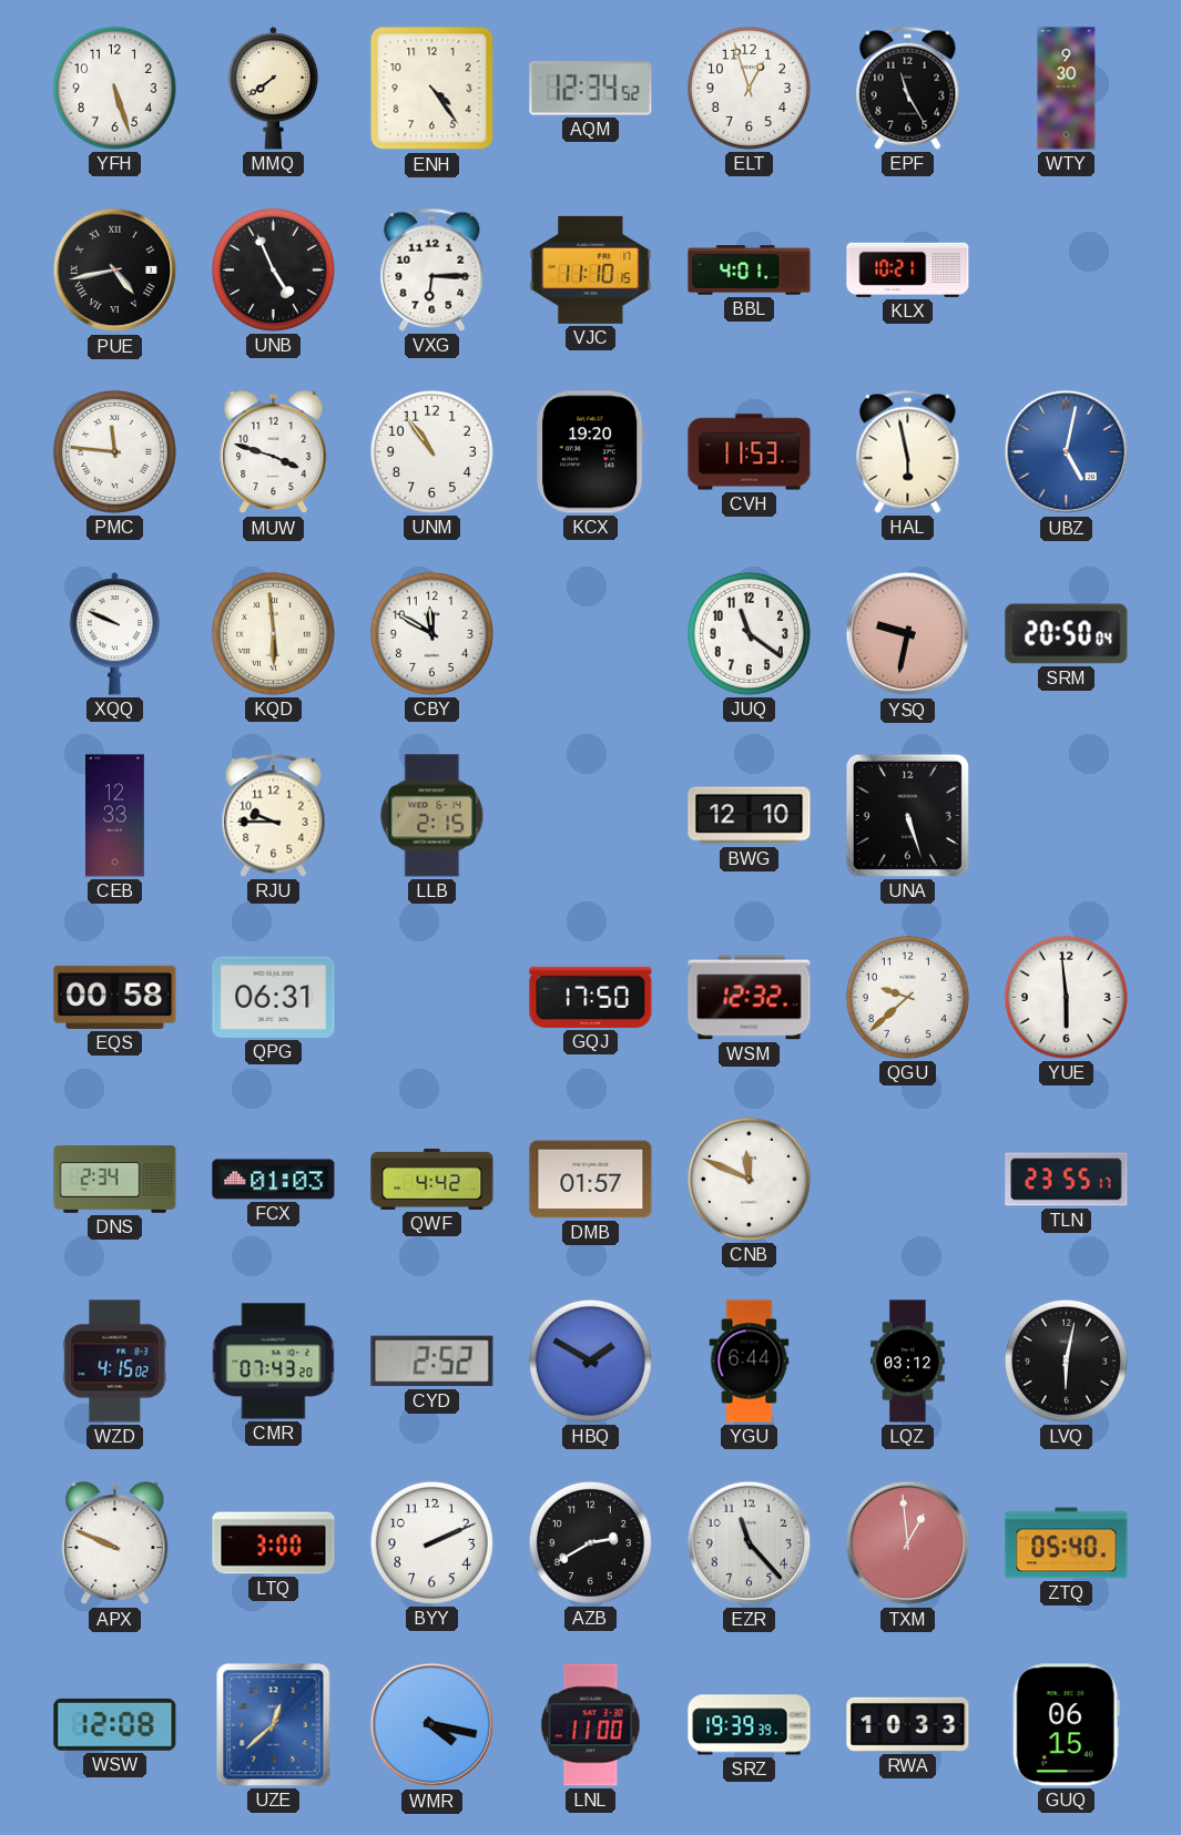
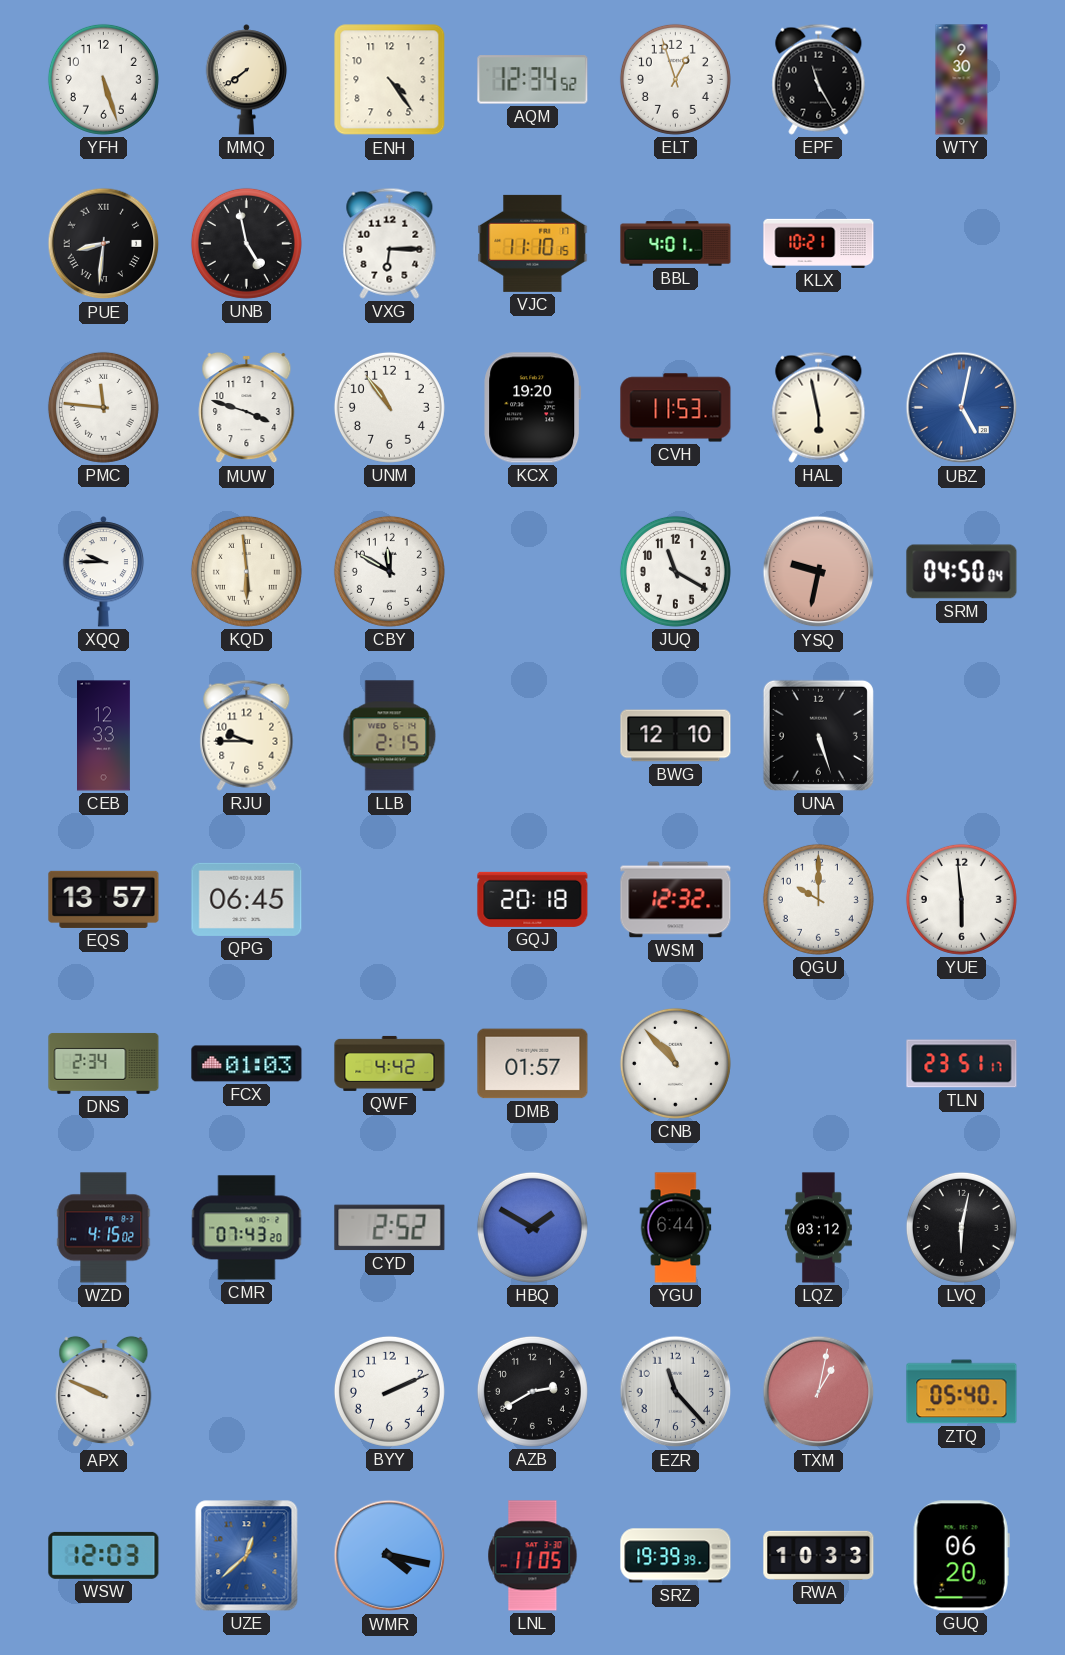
PUE: 4:43 -> 8:31 (104, 244)
UNB: 4:56 -> 4:58 (246, 243)
XQQ: 9:49 -> 9:45 (104, 572)
JUQ: 11:21 -> 11:20 (675, 571)
SRM: 20:50 -> 04:50 (962, 572)
EQS: 00:58 -> 13:57 (104, 899)
QPG: 06:31 -> 06:45 (247, 899)
GQJ: 17:50 -> 20:18 (533, 899)
QGU: 9:38 -> 10:00 (818, 899)
CNB: 11:49 -> 10:53 (675, 1063)
TLN: 23:55 -> 23:51 (962, 1064)
LTQ: 3:00 -> none (274, 1543)
TXM: 12:59 -> 1:02 (819, 1392)
WSW: 12:08 -> 12:03 (104, 1555)
LNL: 11:00 -> 11:05 (533, 1556)
GUQ: 06:15 -> 06:20 (961, 1556)
